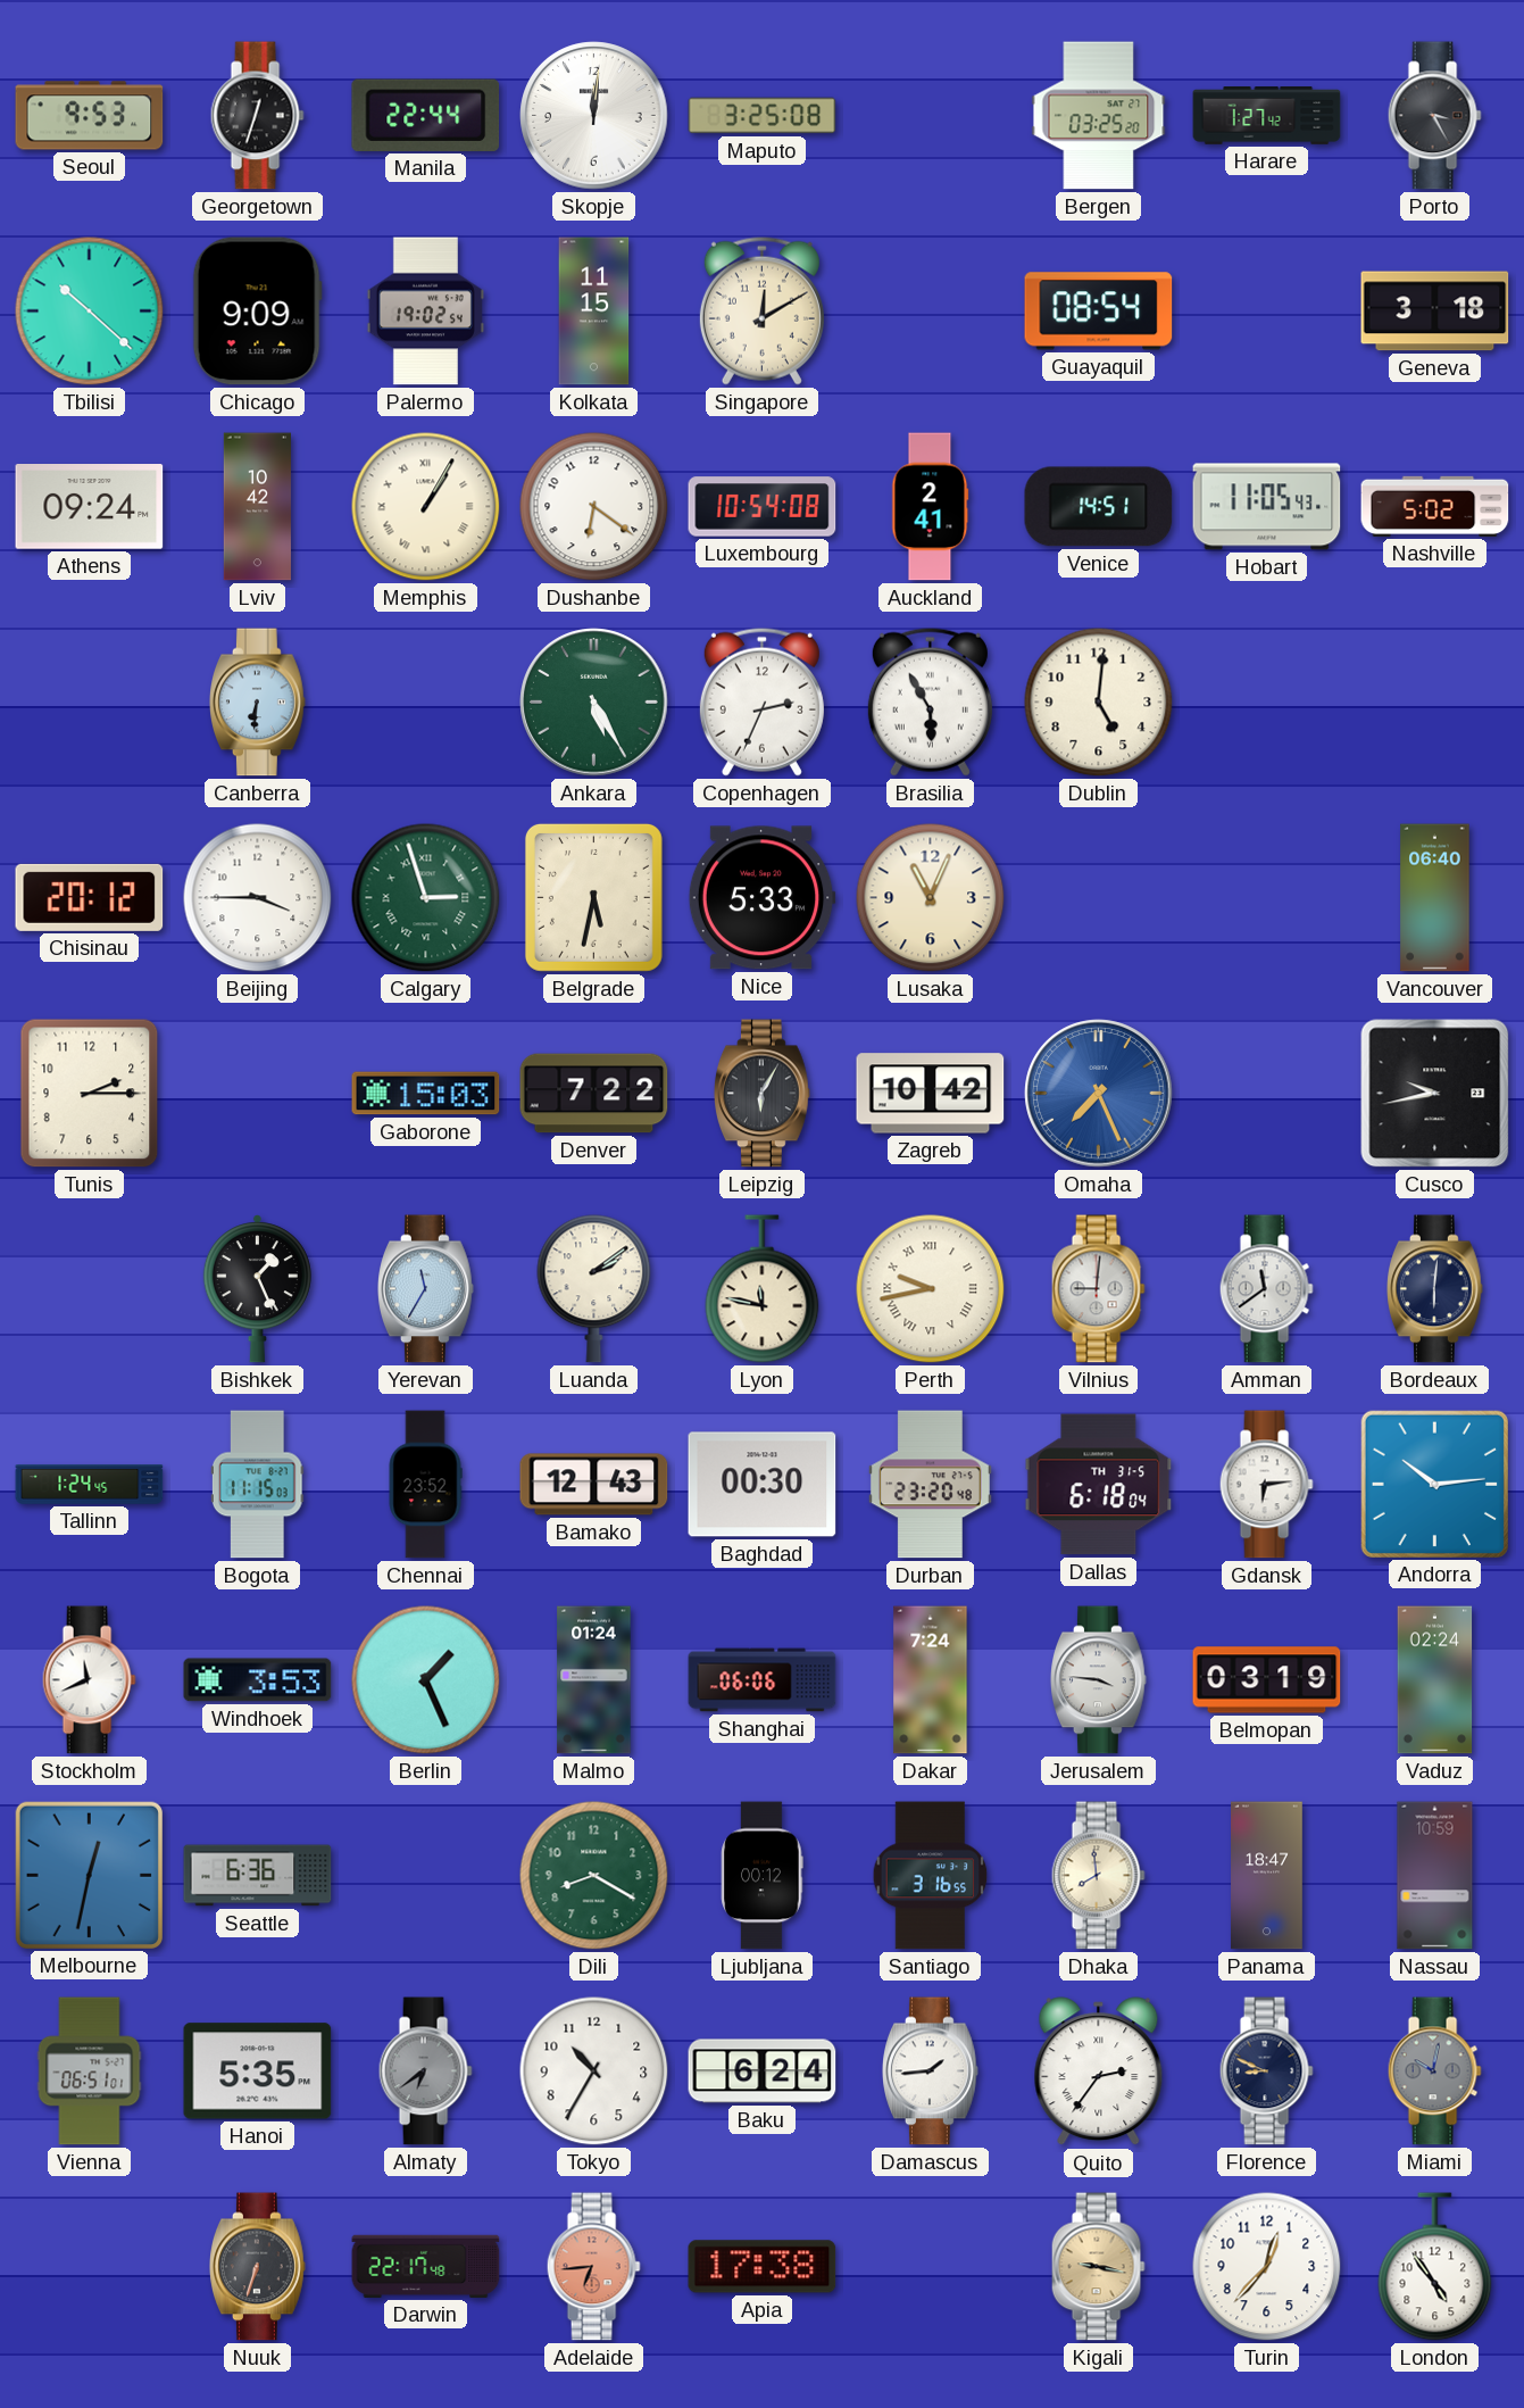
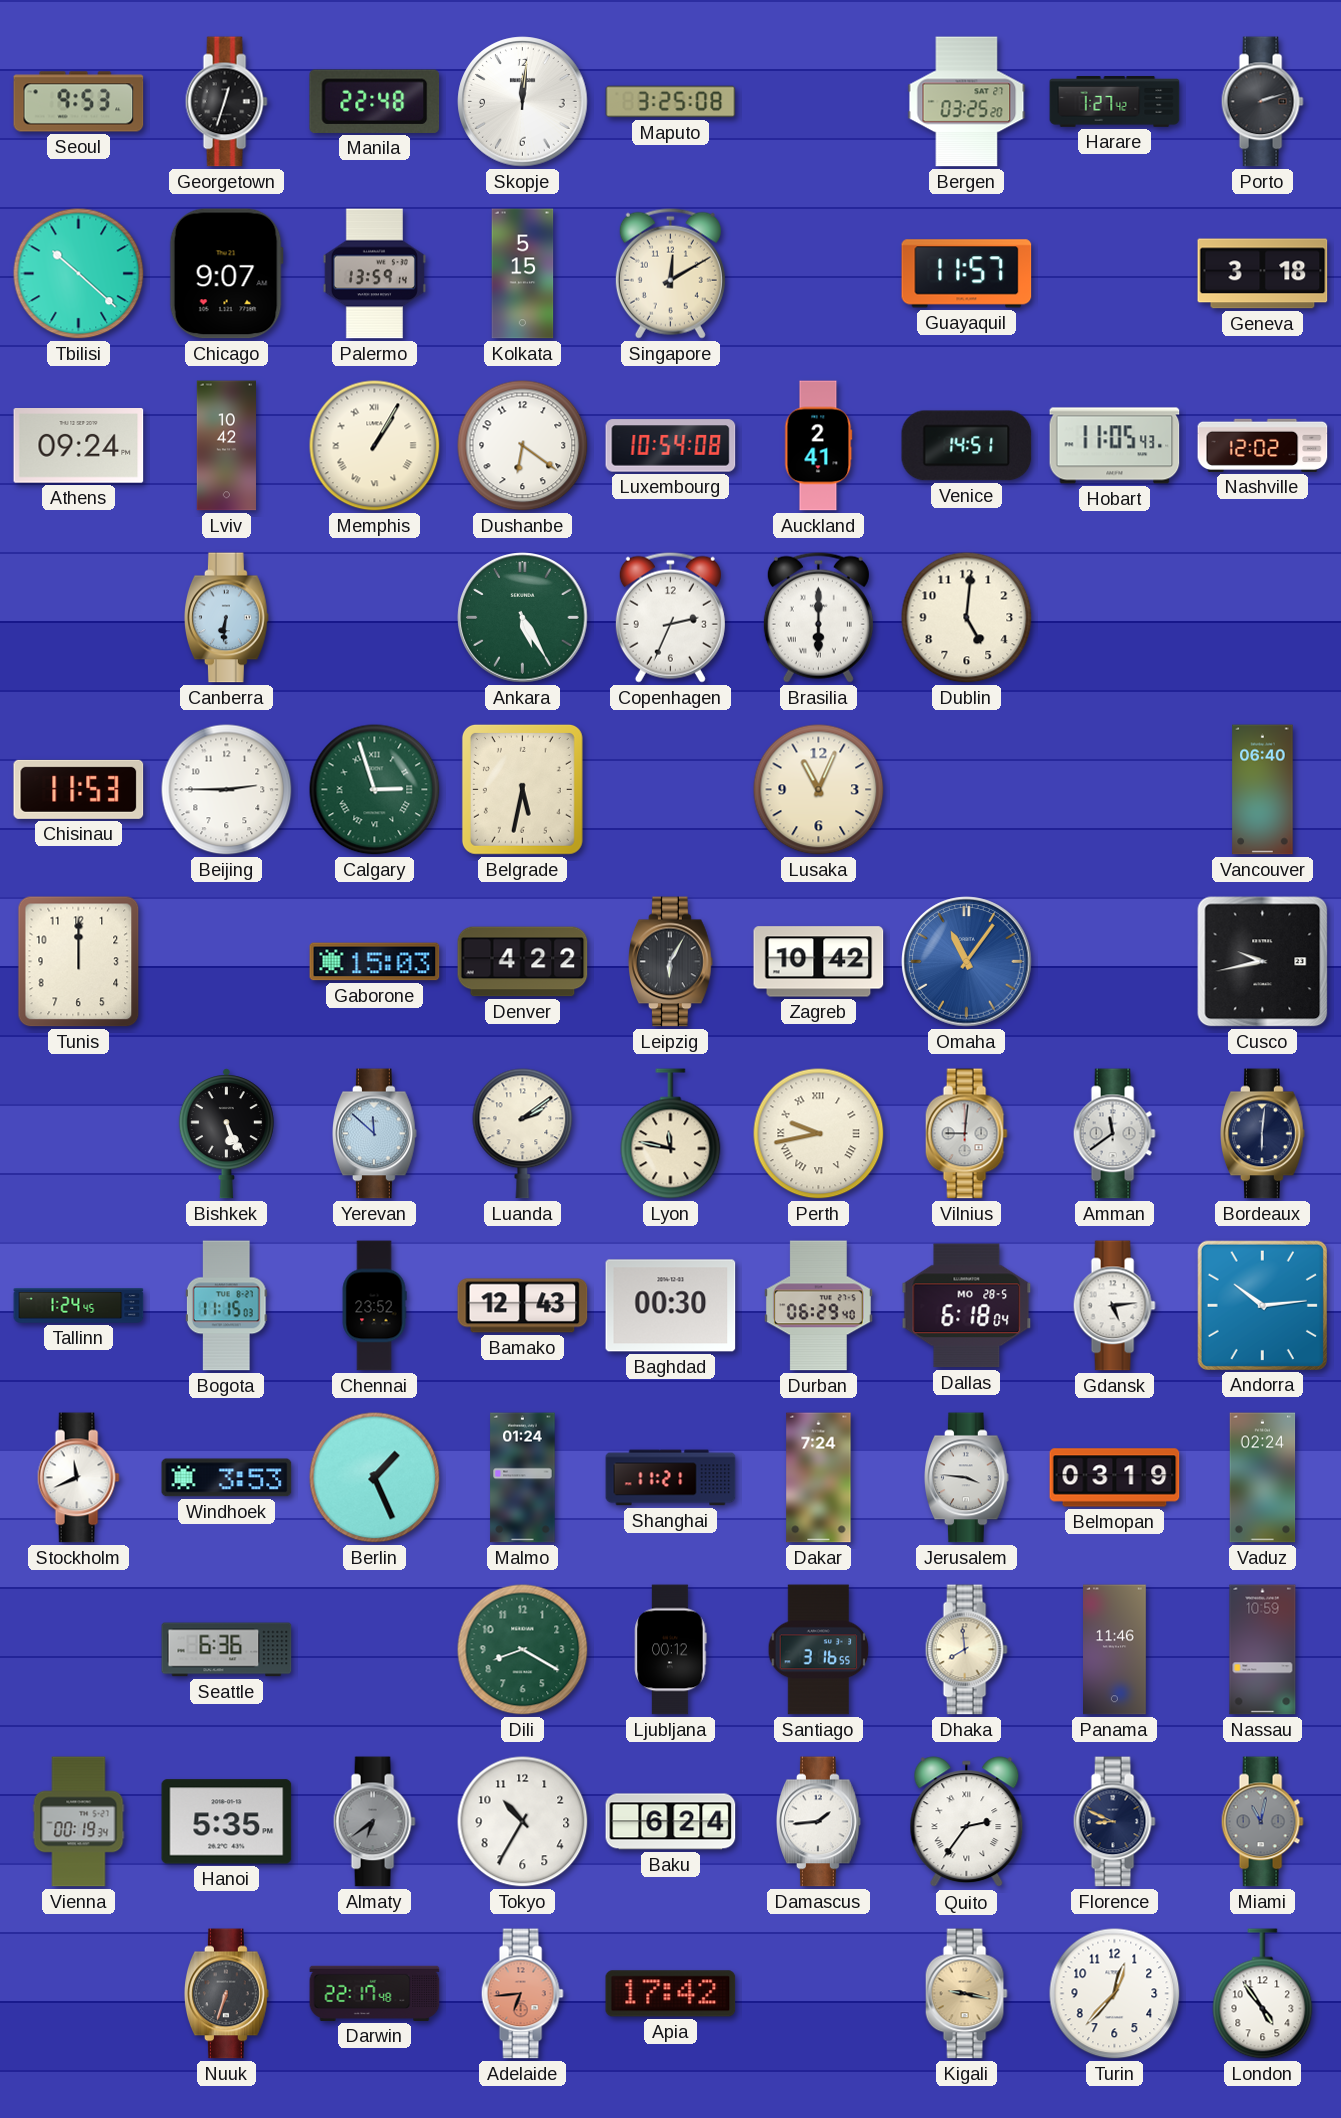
Manila: 22:44 -> 22:48 (375, 101)
Porto: 3:25 -> 2:12 (1262, 102)
Chicago: 9:09 -> 9:07 (226, 274)
Palermo: 19:02 -> 13:59 (374, 274)
Kolkata: 11:15 -> 5:15 (523, 274)
Guayaquil: 08:54 -> 11:57 (967, 274)
Nashville: 5:02 -> 12:02 (1263, 445)
Brasilia: 5:55 -> 6:00 (818, 617)
Chisinau: 20:12 -> 11:53 (79, 789)
Beijing: 3:45 -> 2:45 (227, 790)
Nice: 5:33 -> none (761, 898)
Tunis: 2:15 -> 12:00 (79, 962)
Denver: 7:22 -> 4:22 (523, 962)
Omaha: 7:26 -> 11:06 (967, 962)
Bishkek: 1:26 -> 5:26 (226, 1134)
Yerevan: 11:35 -> 11:52 (375, 1134)
Durban: 23:20 -> 06:29 (818, 1306)
Dallas date: TH 31-5 -> MO 28-5 (967, 1306)
Gdansk: 6:14 -> 5:14 (1114, 1306)
Shanghai: 06:06 -> 11:21 (671, 1478)
Melbourne: 12:32 -> none (89, 1875)
Panama: 18:47 -> 11:46 (1115, 1650)
Vienna: 06:51 -> 00:19 (79, 1822)
Miami: 10:02 -> 11:02 (1262, 1822)
Apia: 17:38 -> 17:42 (671, 1994)
